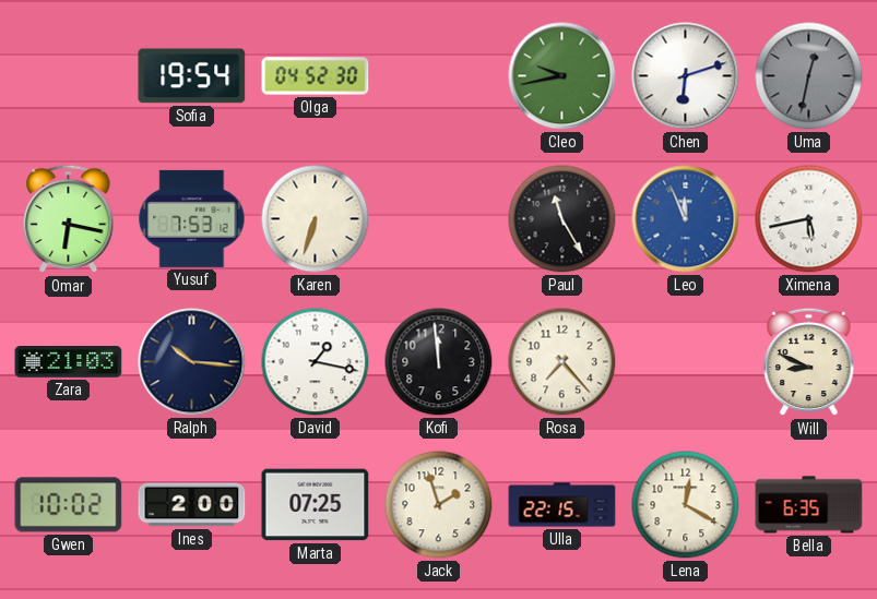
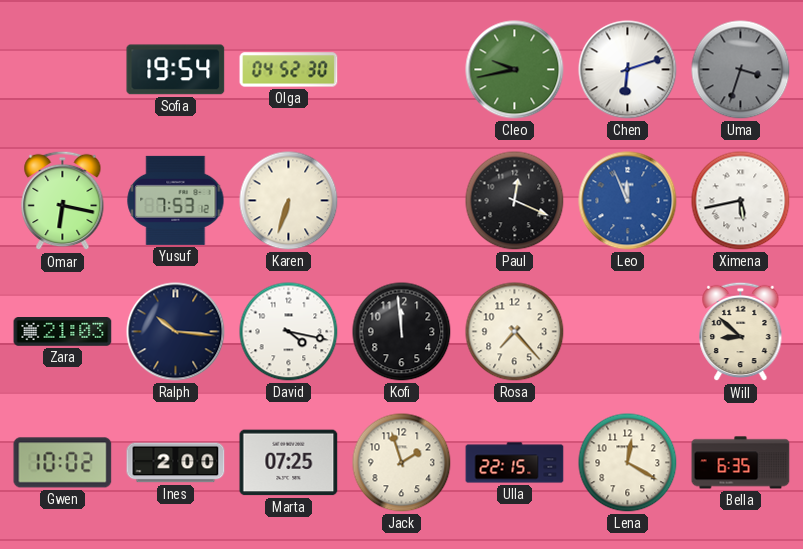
Uma: 12:32 -> 3:33 (741, 70)
Paul: 11:25 -> 12:19 (515, 201)
David: 1:17 -> 4:17 (289, 332)
Will: 8:49 -> 8:52 (741, 332)
